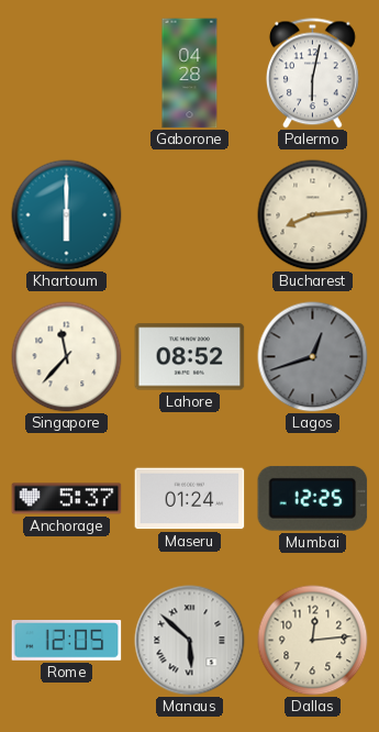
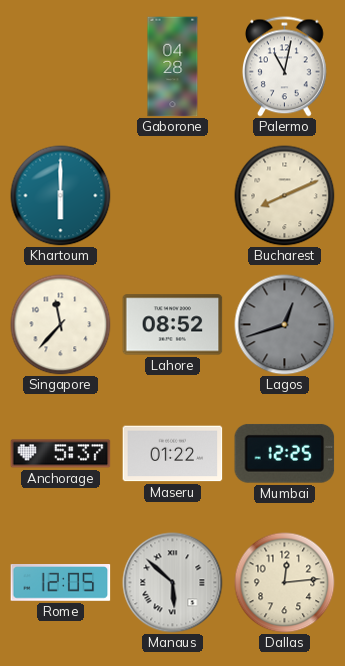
Palermo: 6:02 -> 11:02 (284, 67)
Bucharest: 8:14 -> 8:11 (285, 196)
Maseru: 01:24 -> 01:22 (173, 454)
